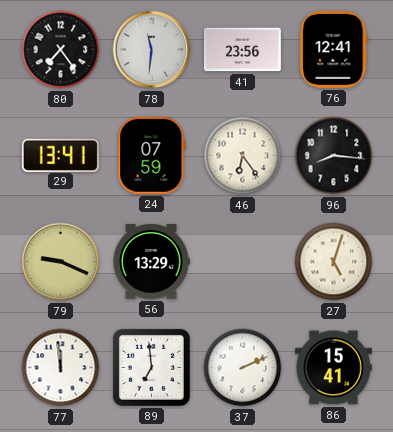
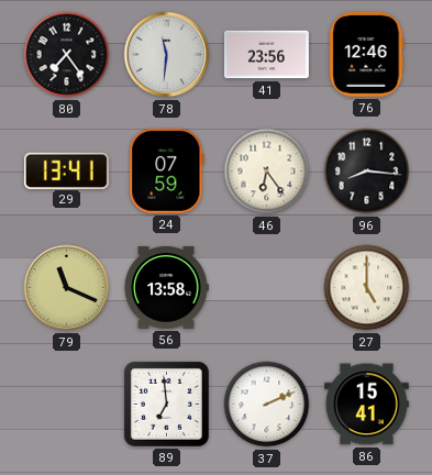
76: 12:41 -> 12:46 (367, 54)
79: 9:19 -> 11:19 (67, 288)
56: 13:29 -> 13:58 (166, 287)
27: 5:03 -> 5:00 (367, 288)
77: 11:59 -> none (61, 368)
